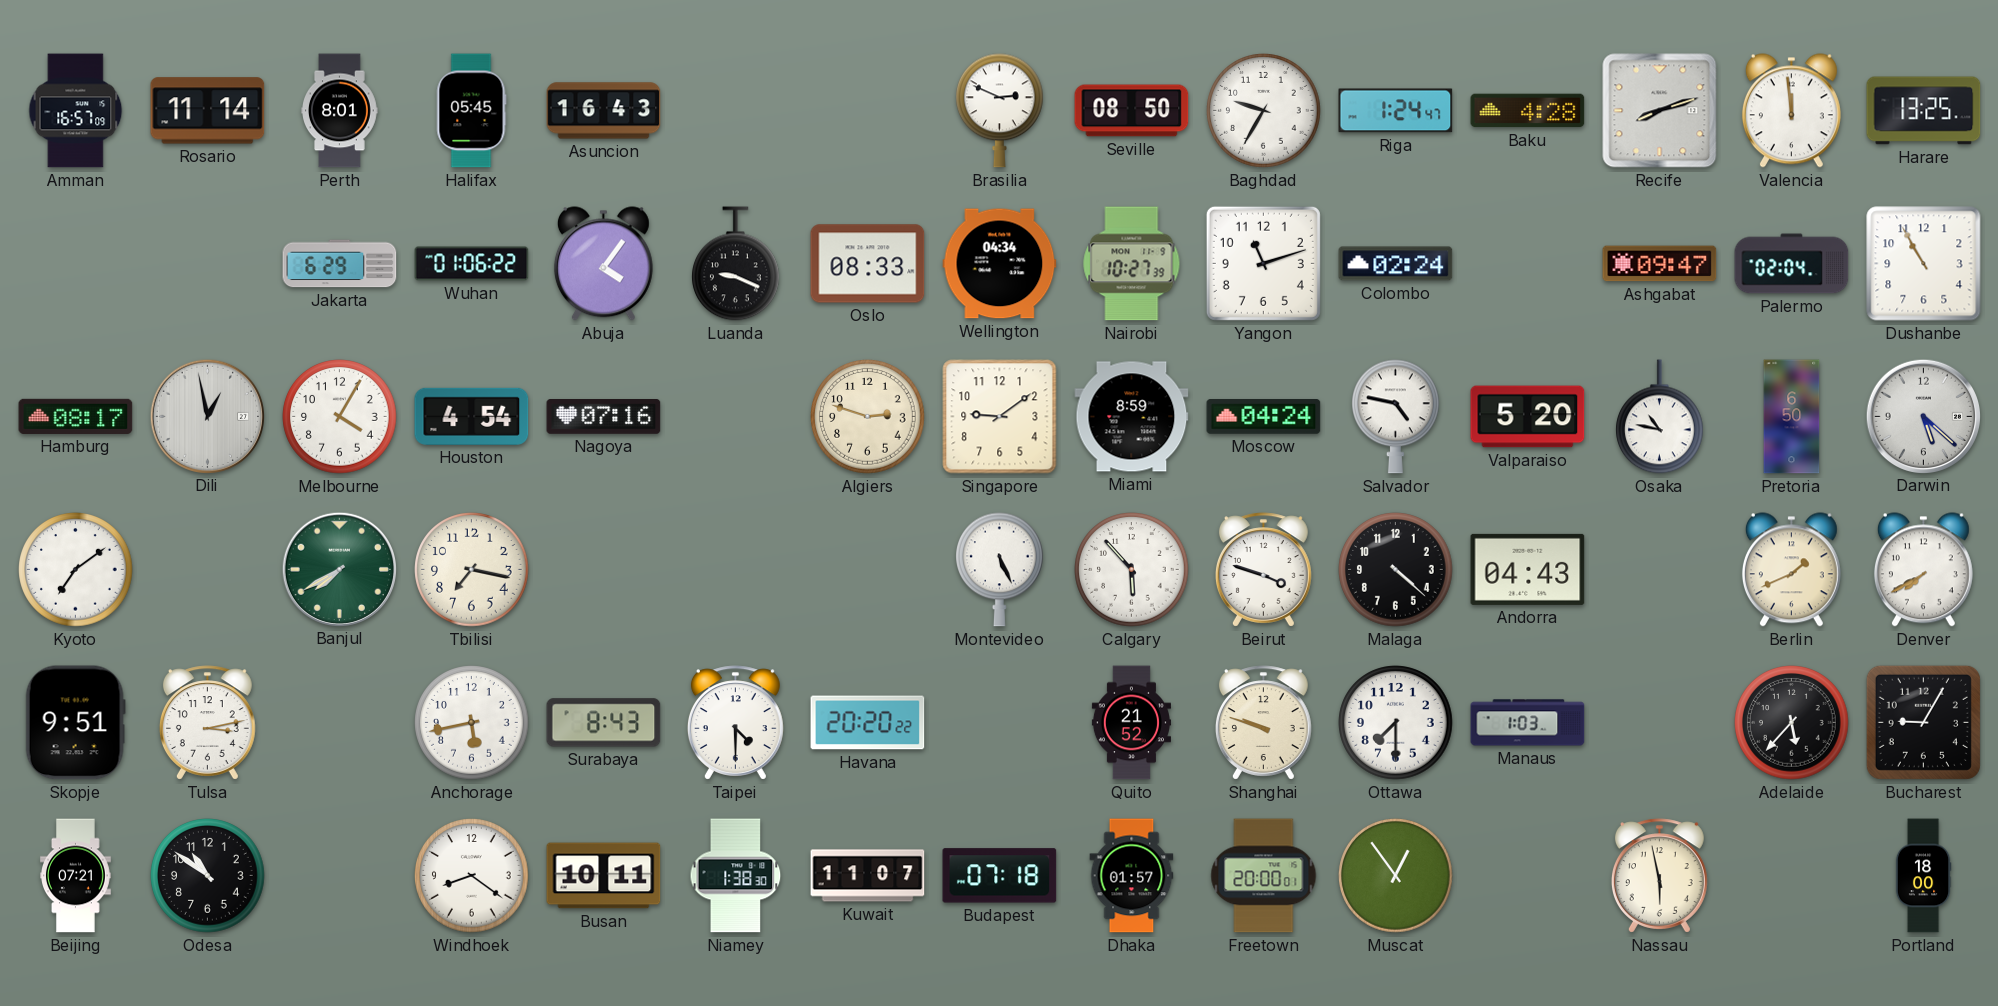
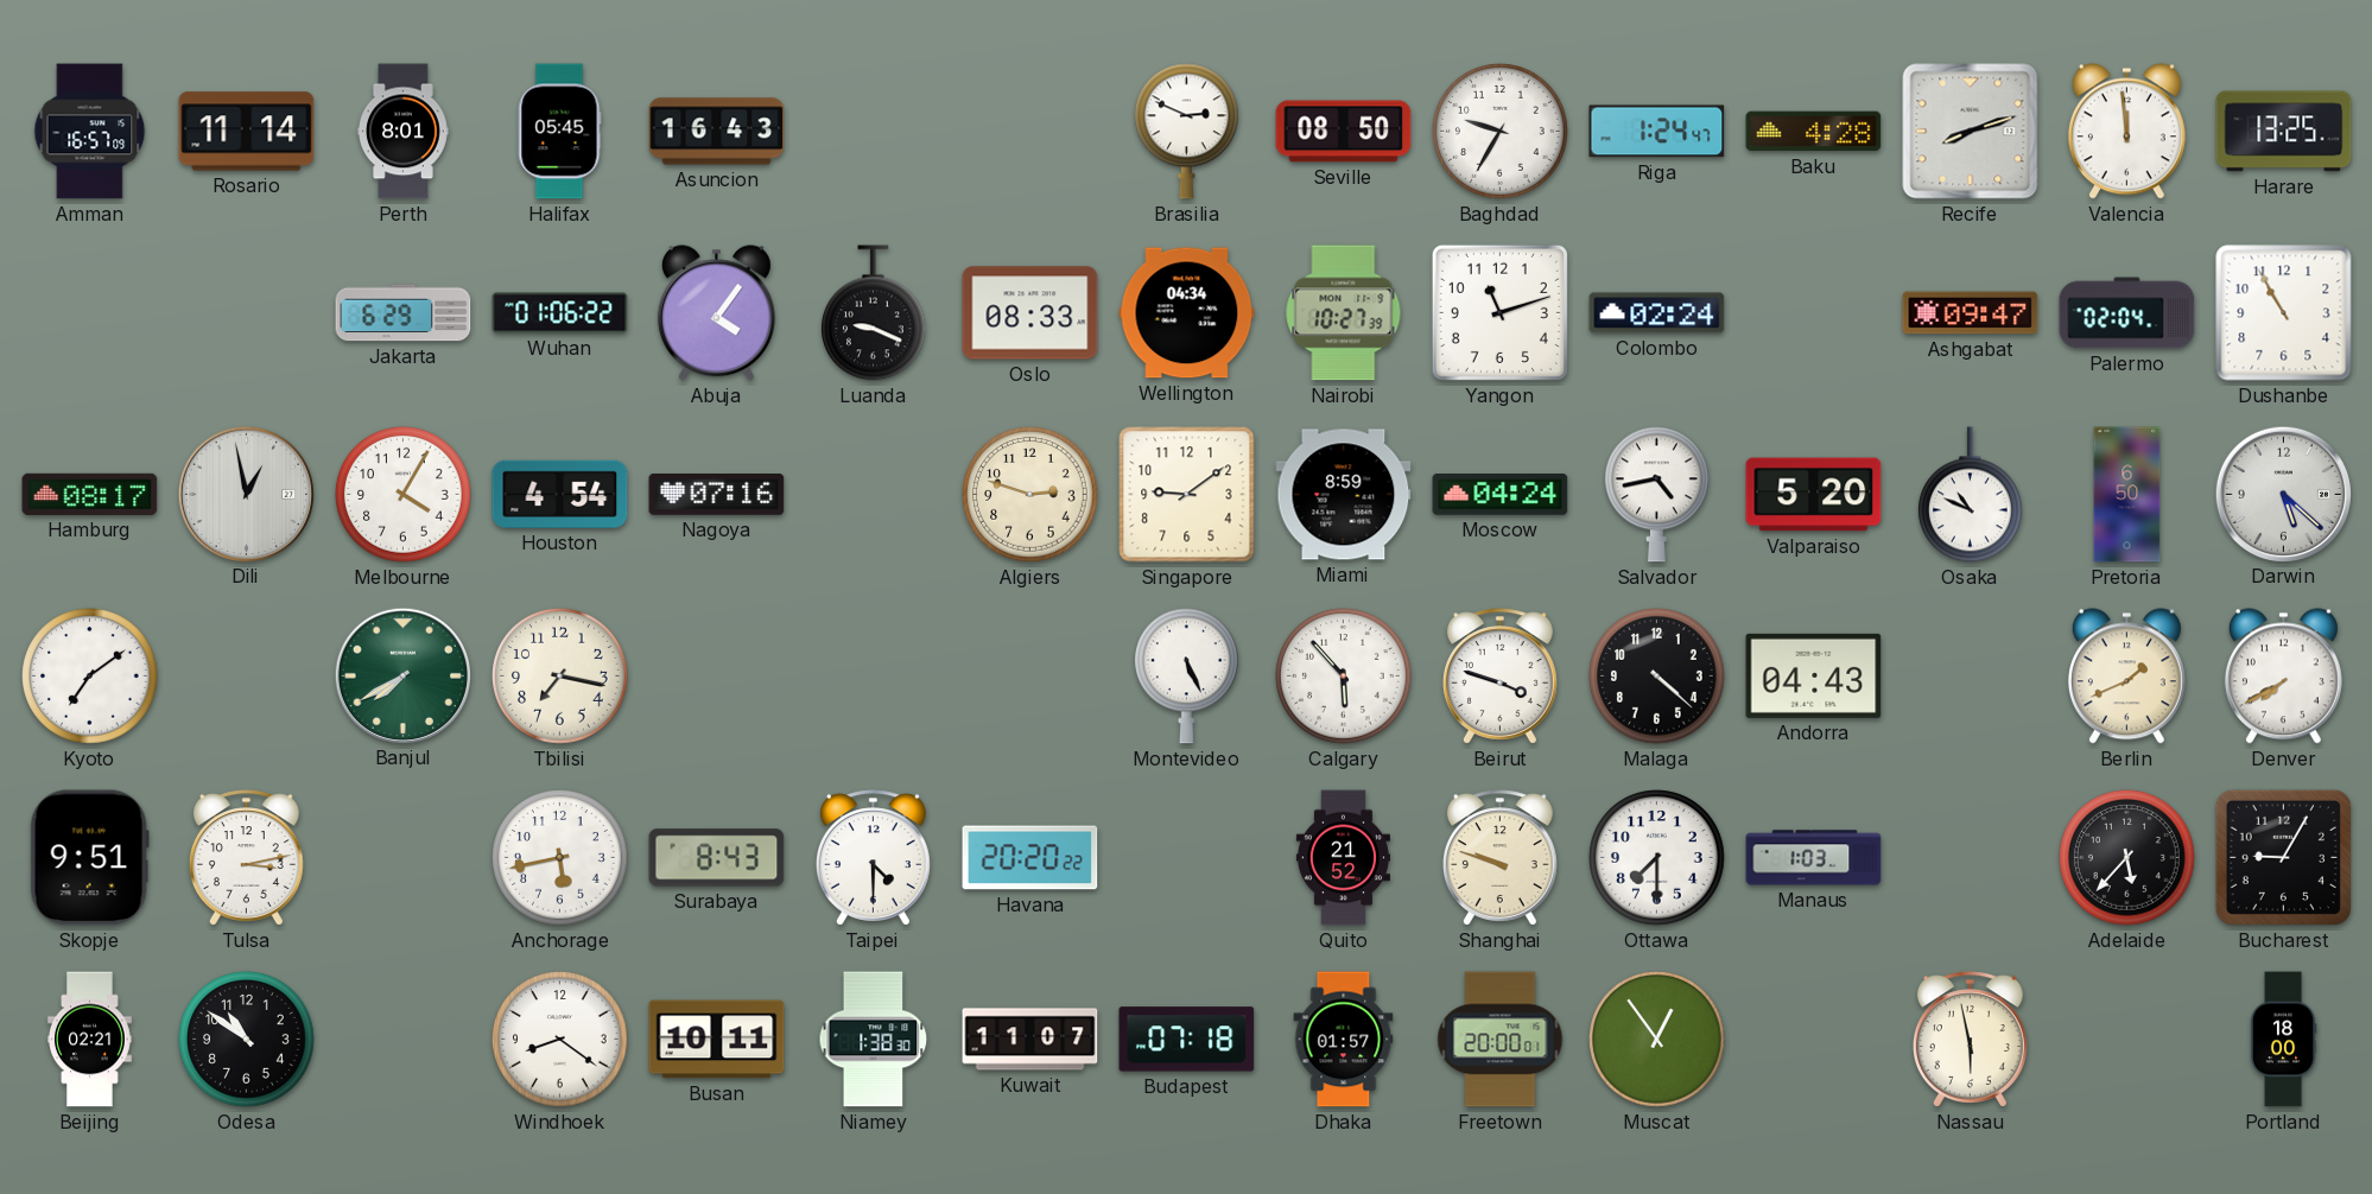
Salvador: 4:47 -> 4:43 (1657, 495)
Osaka: 10:47 -> 10:49 (1971, 495)
Beijing: 07:21 -> 02:21 (90, 1040)
